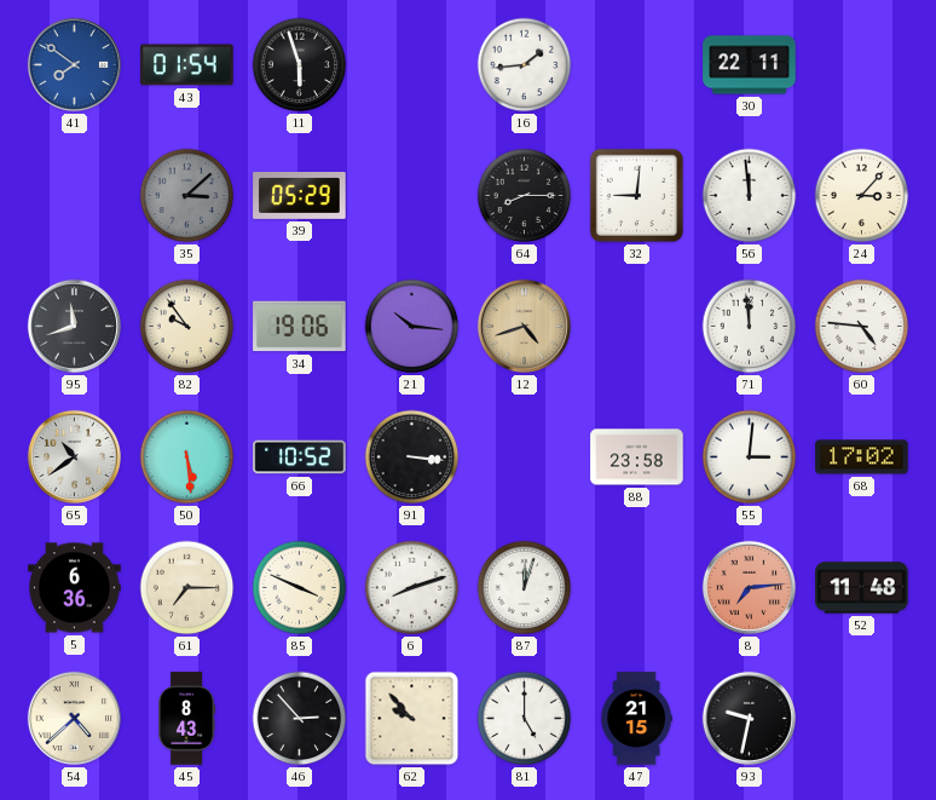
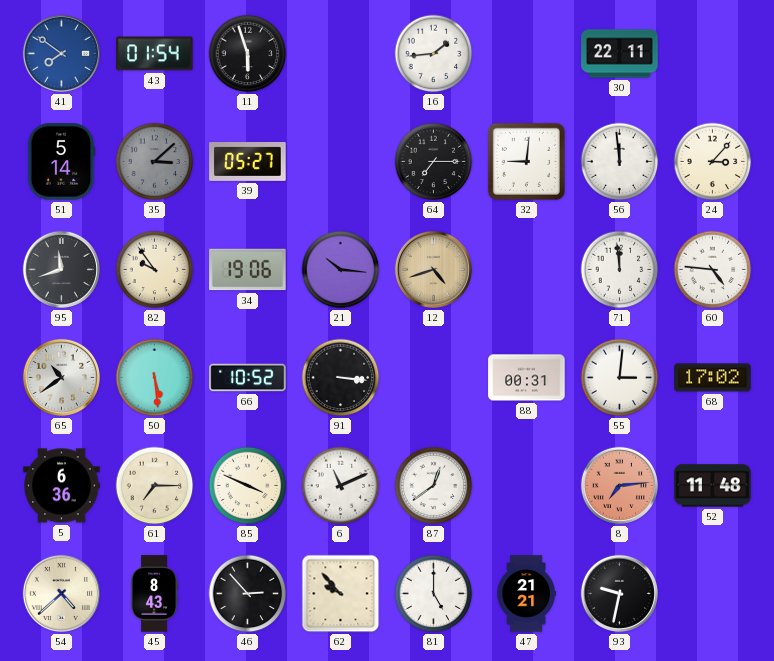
51: none -> 5:14 (61, 162)
39: 05:29 -> 05:27 (248, 162)
64: 8:15 -> 7:15 (434, 162)
88: 23:58 -> 00:31 (527, 378)
6: 8:12 -> 11:11 (341, 486)
87: 12:03 -> 12:39 (434, 486)
47: 21:15 -> 21:21 (526, 594)
